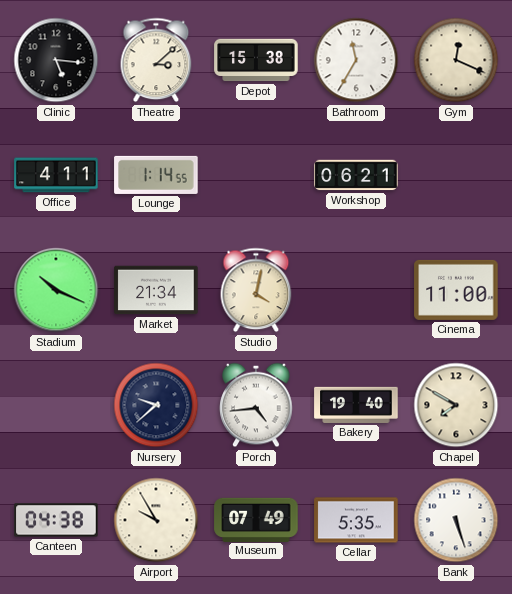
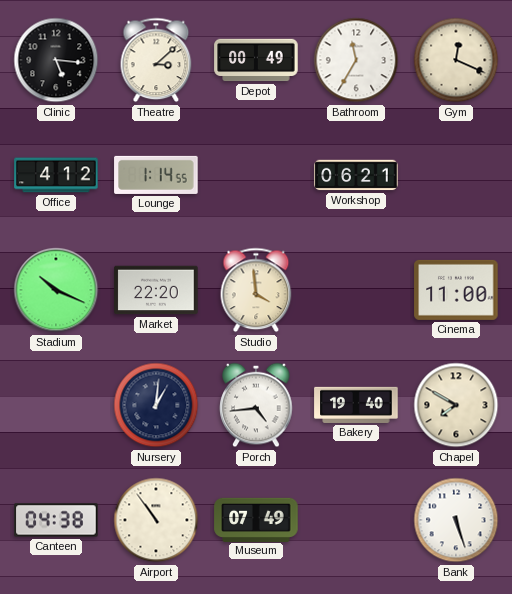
Depot: 15:38 -> 00:49 (256, 60)
Office: 4:11 -> 4:12 (56, 175)
Market: 21:34 -> 22:20 (156, 290)
Studio: 4:02 -> 3:59 (256, 290)
Nursery: 9:38 -> 1:01 (156, 405)
Airport: 9:55 -> 10:54 (156, 520)
Cellar: 5:35 -> none (356, 520)
